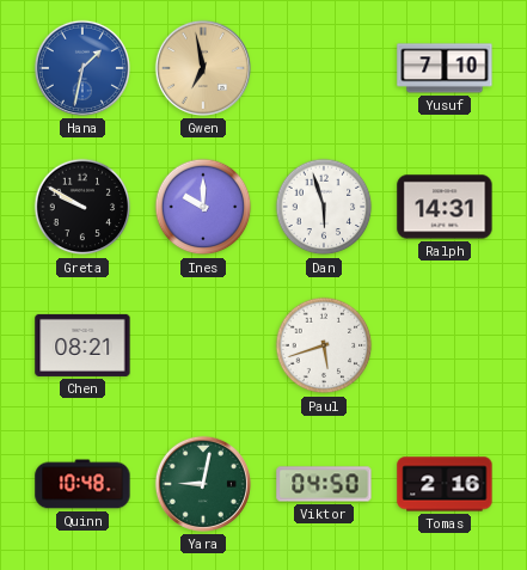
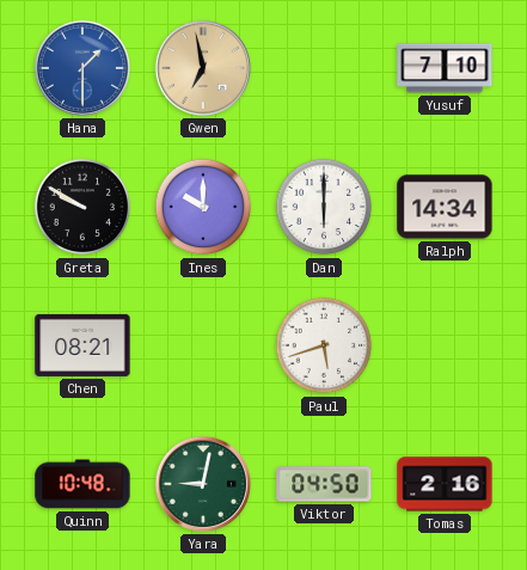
Hana: 1:32 -> 1:30 (82, 68)
Dan: 5:57 -> 6:00 (324, 207)
Ralph: 14:31 -> 14:34 (445, 207)
